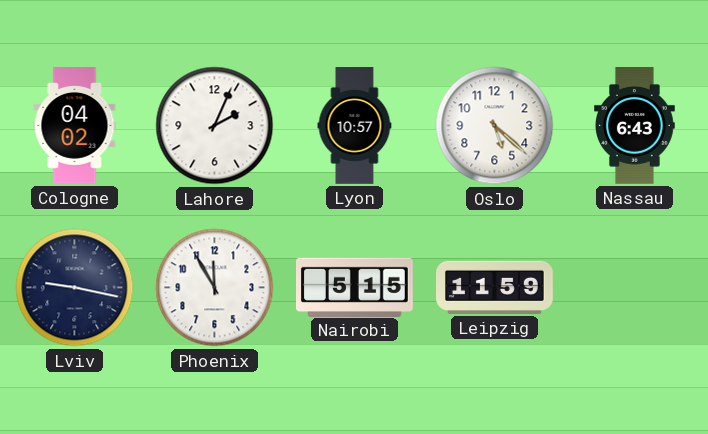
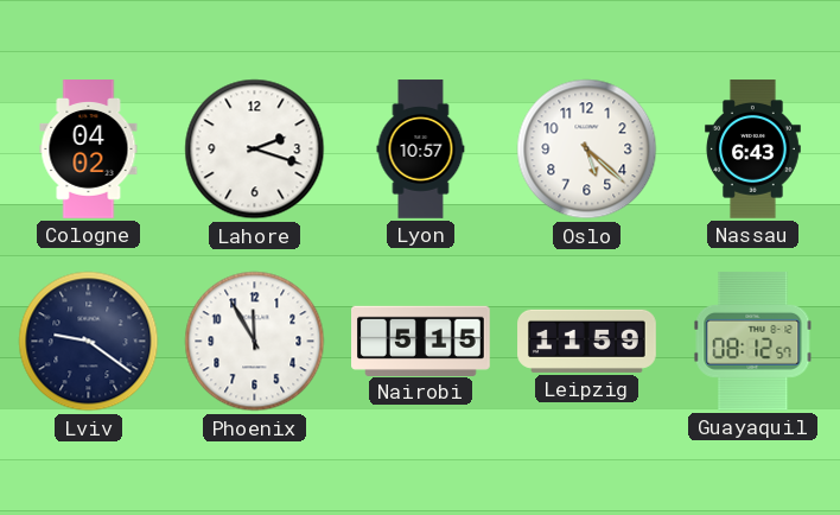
Lahore: 2:04 -> 2:18 (255, 150)
Lviv: 9:17 -> 9:21 (89, 342)
Guayaquil: none -> 08:12 (753, 341)
